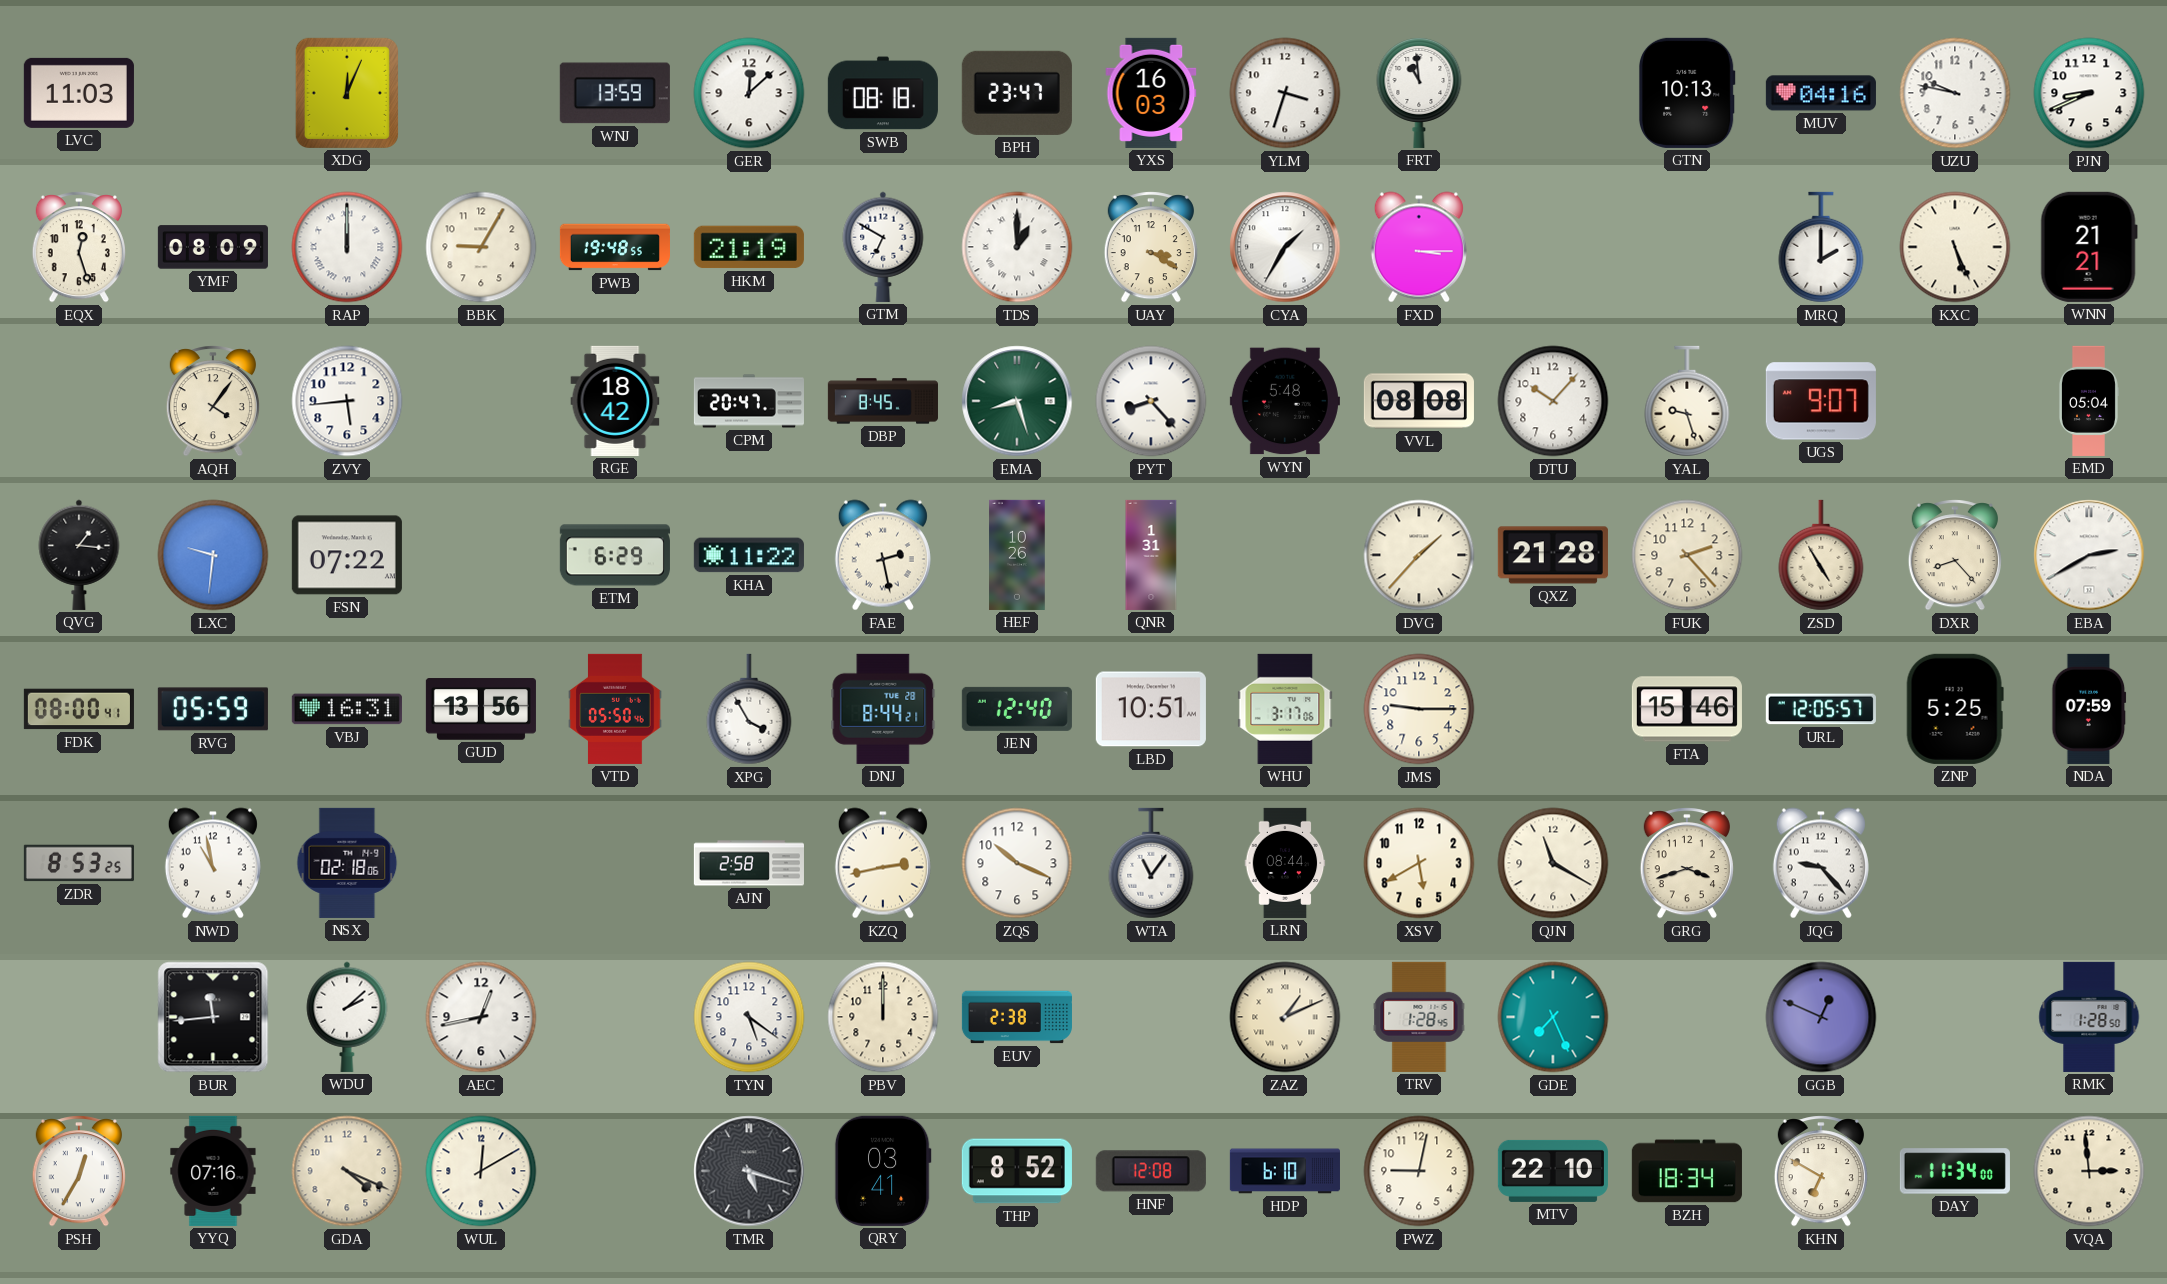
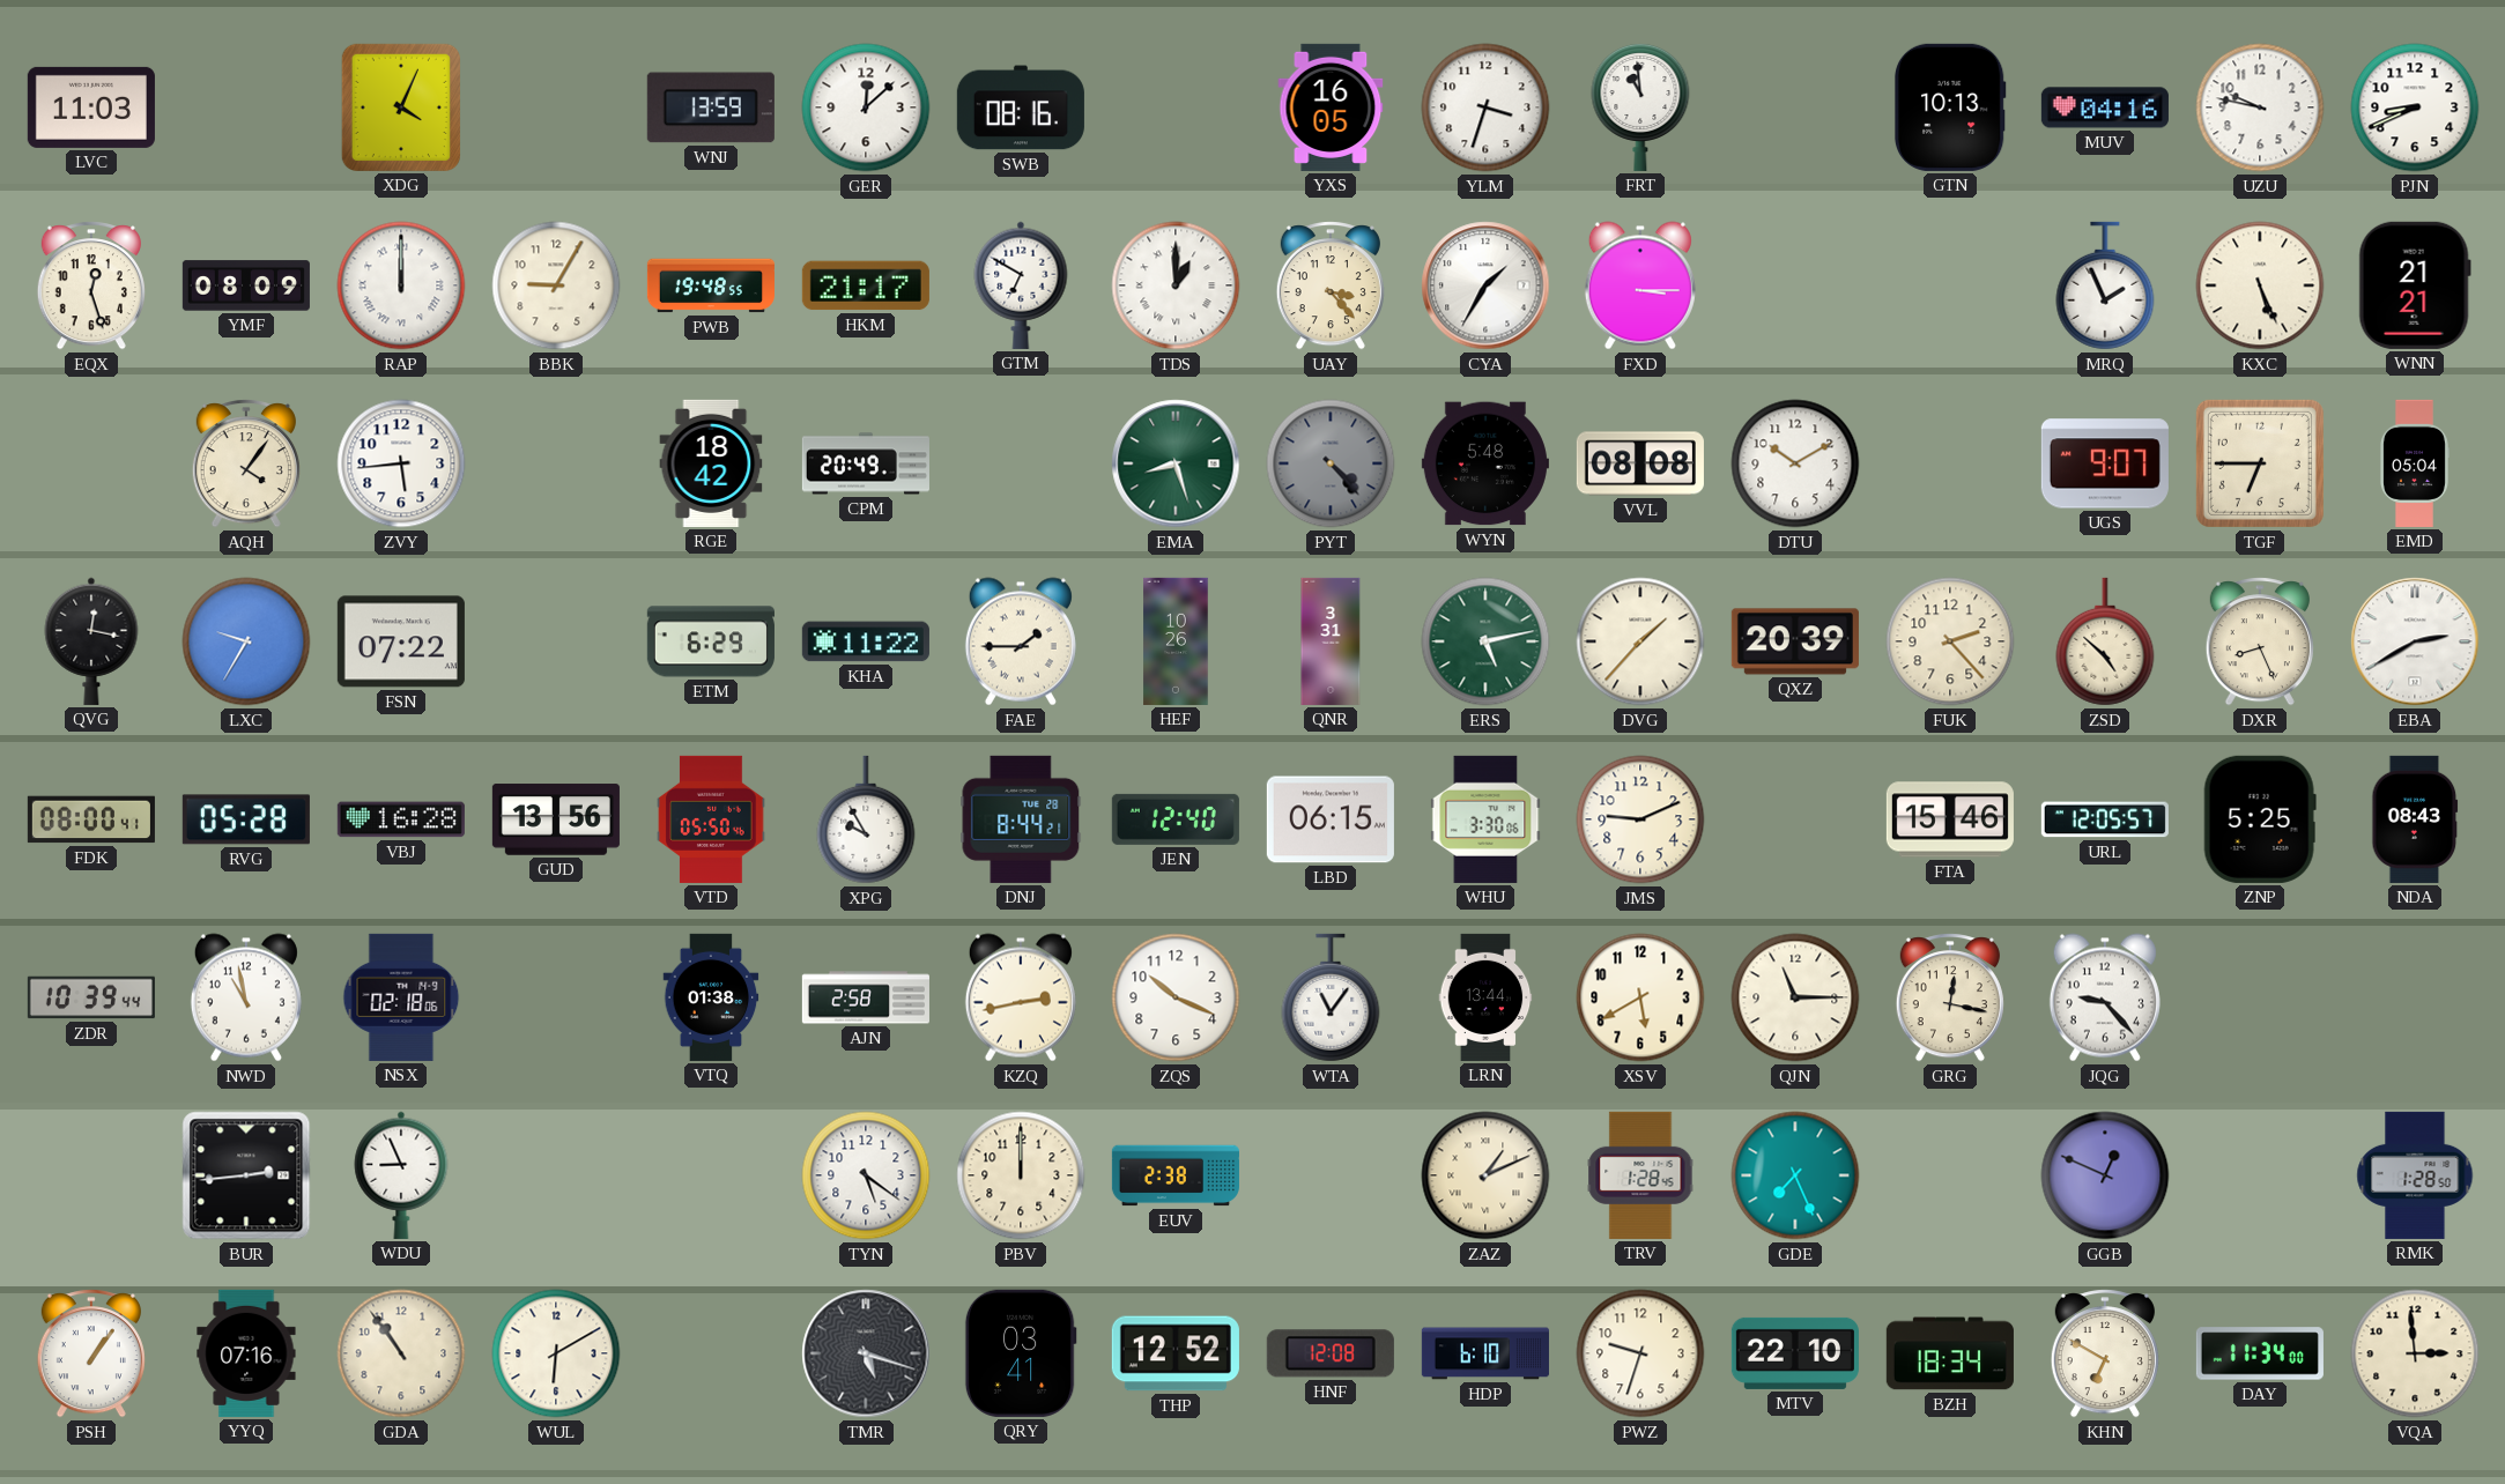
XDG: 12:04 -> 4:04 (401, 107)
SWB: 08:18 -> 08:16 (1021, 107)
BPH: 23:47 -> none (1017, 93)
YXS: 16:03 -> 16:05 (1331, 107)
HKM: 21:19 -> 21:17 (866, 285)
UAY: 3:20 -> 3:23 (1331, 285)
MRQ: 2:00 -> 1:56 (2105, 285)
CPM: 20:47 -> 20:49 (866, 463)
DBP: 8:45 -> none (883, 401)
PYT: 8:23 -> 4:23 (1331, 463)
PYT dial: white -> grey (1331, 463)
DTU: 10:07 -> 10:10 (1795, 463)
YAL: 9:27 -> none (1687, 401)
TGF: none -> 6:45 (2260, 463)
QVG: 1:16 -> 12:17 (91, 641)
LXC: 9:31 -> 9:35 (246, 641)
FAE: 2:28 -> 1:45 (1021, 641)
QNR: 1:31 -> 3:31 (1331, 641)
ERS: none -> 5:13 (1485, 641)
QXZ: 21:28 -> 20:39 (1795, 641)
ZSD: 4:55 -> 4:52 (2105, 641)
DXR: 8:23 -> 8:26 (2260, 641)
RVG: 05:59 -> 05:28 (246, 819)
VBJ: 16:31 -> 16:28 (401, 819)
XPG: 3:55 -> 9:55 (866, 819)
LBD: 10:51 -> 06:15 (1331, 819)
WHU: 3:17 -> 3:30 (1485, 819)
JMS: 9:15 -> 9:11 (1640, 819)
NDA: 07:59 -> 08:43 (2415, 819)
ZDR: 8:53 -> 10:39 (91, 997)
VTQ: none -> 01:38 (711, 997)
LRN: 08:44 -> 13:44 (1485, 997)
QJN: 11:20 -> 11:15 (1795, 997)
GRG: 3:42 -> 12:17 (1950, 997)
BUR: 11:44 -> 2:44 (246, 1175)
WDU: 2:08 -> 8:56 (401, 1175)
AEC: 12:43 -> none (481, 1017)
PSH: 12:35 -> 1:06 (91, 1353)
GDA: 4:19 -> 10:54 (401, 1353)
WUL: 12:10 -> 6:10 (556, 1353)
THP: 8:52 -> 12:52 (1176, 1353)
PWZ: 9:02 -> 9:33 (1640, 1353)
